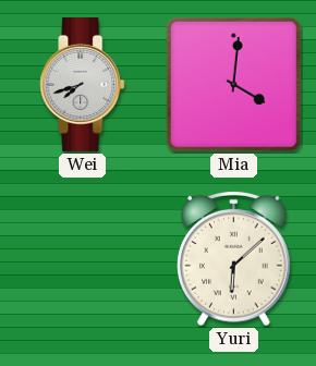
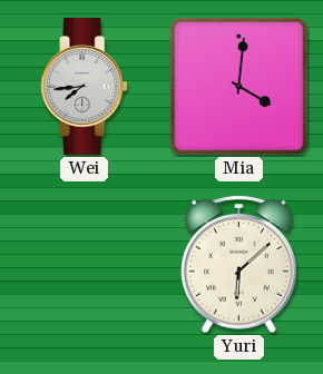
Wei: 7:42 -> 7:44 (85, 86)
